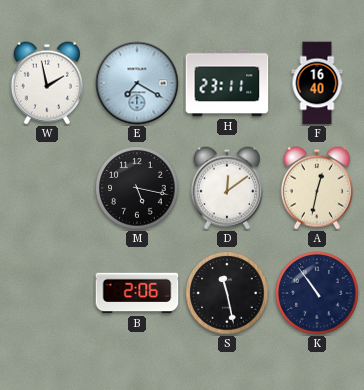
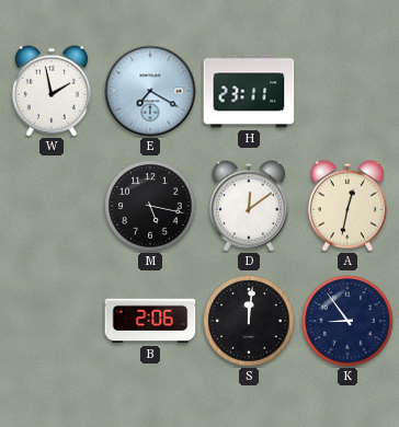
F: 16:40 -> none (317, 83)
S: 11:28 -> 12:01 (249, 321)
K: 10:54 -> 8:54 (347, 321)
